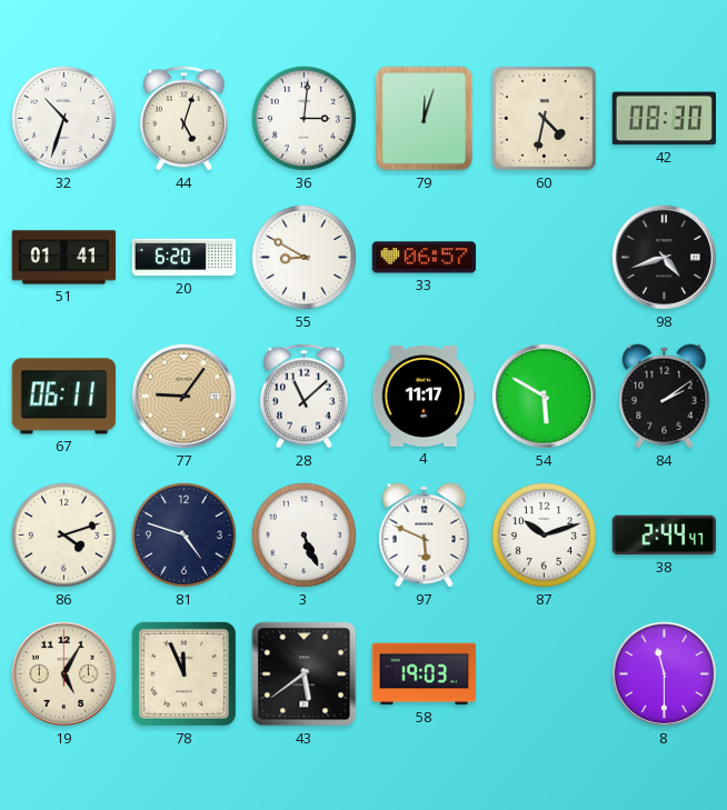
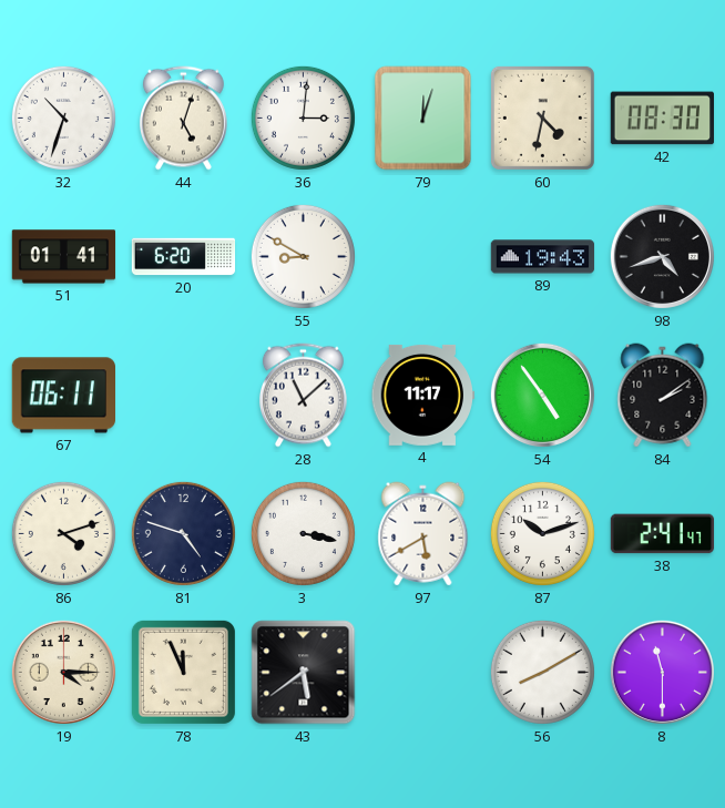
33: 06:57 -> none (425, 258)
89: none -> 19:43 (543, 257)
77: 9:06 -> none (183, 396)
54: 5:50 -> 4:54 (542, 395)
3: 5:26 -> 3:17 (303, 533)
97: 5:49 -> 5:40 (423, 534)
38: 2:44 -> 2:41 (663, 534)
19: 5:05 -> 4:15 (63, 672)
58: 19:03 -> none (425, 674)
56: none -> 8:10 (542, 672)
